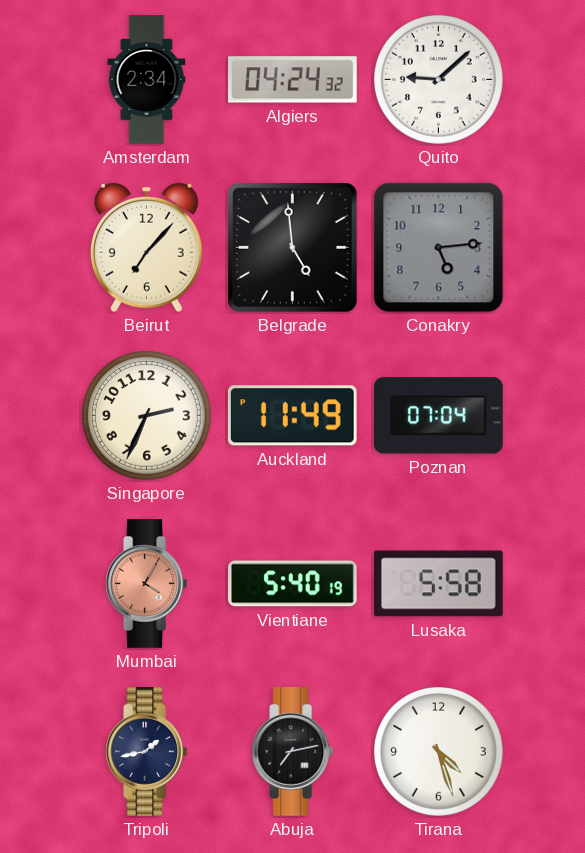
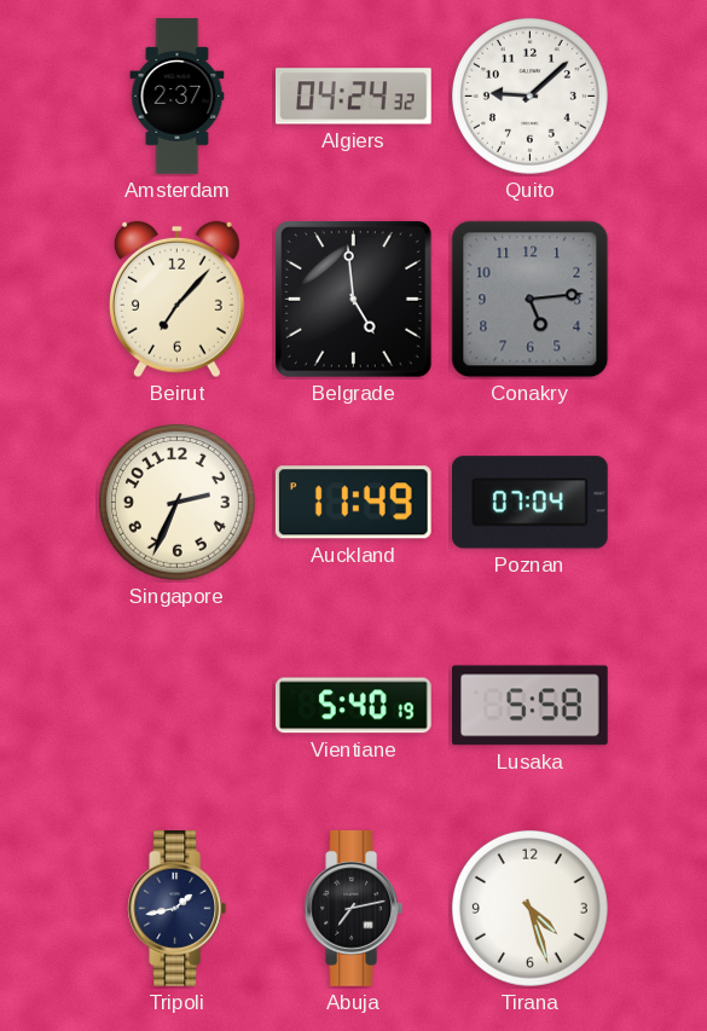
Amsterdam: 2:34 -> 2:37 (178, 97)
Mumbai: 4:05 -> none (147, 584)
